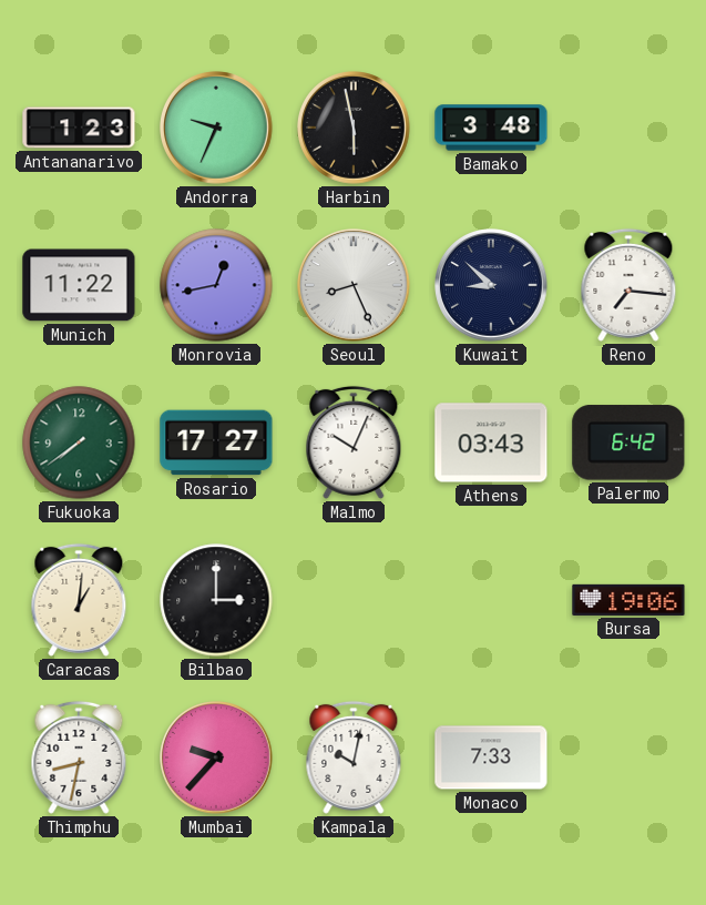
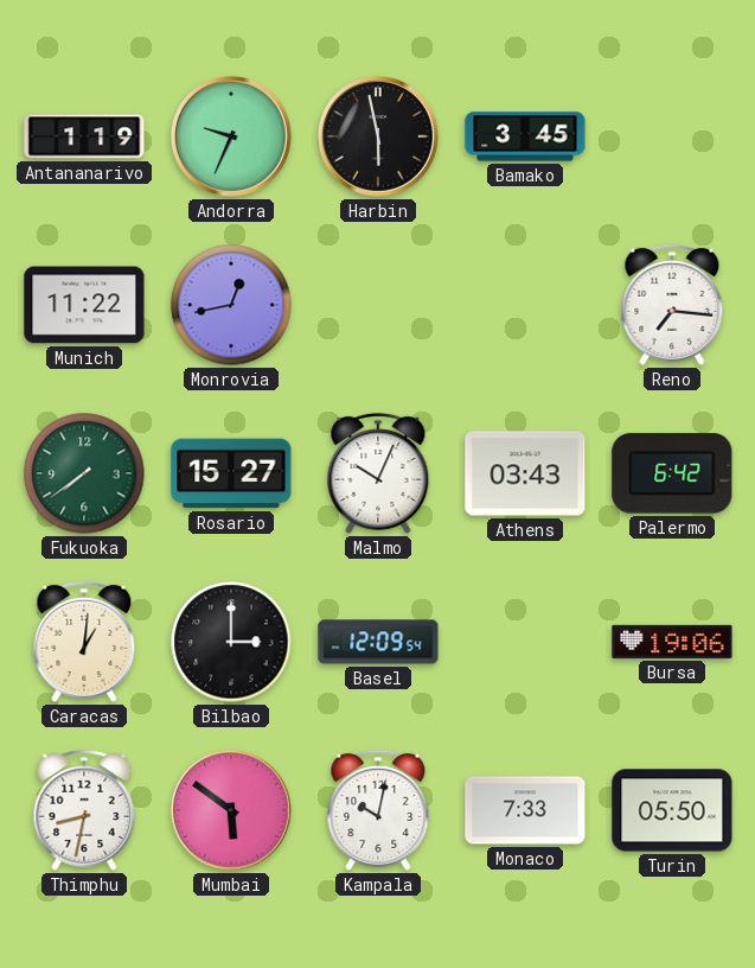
Antananarivo: 1:23 -> 1:19 (84, 136)
Bamako: 3:48 -> 3:45 (525, 136)
Seoul: 8:26 -> none (355, 286)
Kuwait: 8:52 -> none (492, 286)
Rosario: 17:27 -> 15:27 (231, 473)
Basel: none -> 12:09 (378, 642)
Mumbai: 9:37 -> 5:51 (232, 811)
Turin: none -> 05:50 (672, 810)
